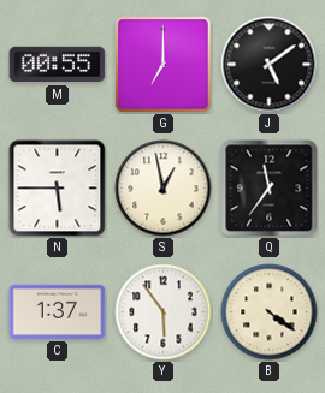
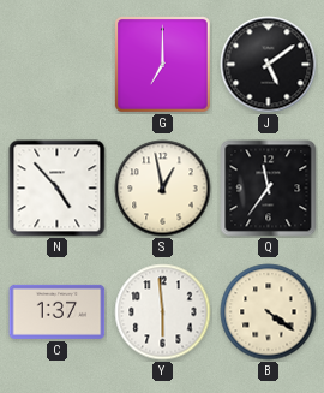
M: 00:55 -> none (58, 65)
N: 5:45 -> 4:53 (58, 189)
Y: 5:54 -> 5:59 (163, 312)
